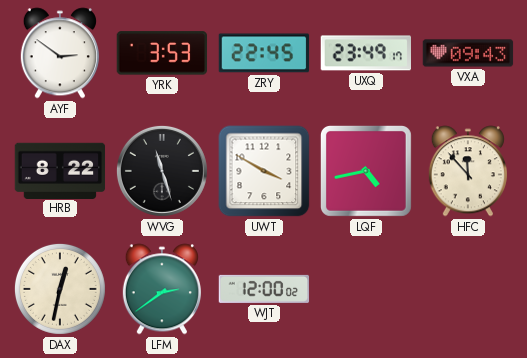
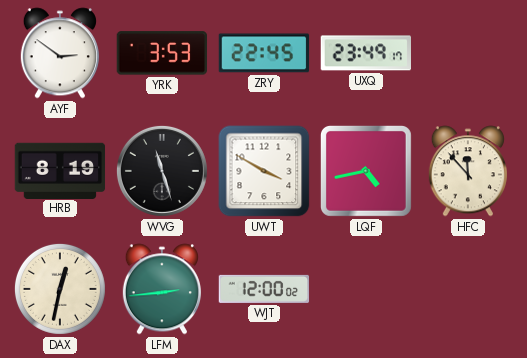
VXA: 09:43 -> none (468, 53)
HRB: 8:22 -> 8:19 (60, 170)
LFM: 2:39 -> 2:44 (162, 289)
